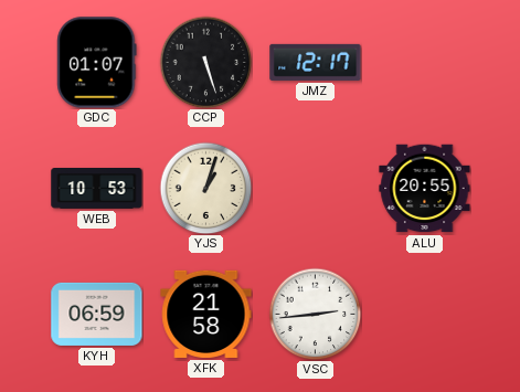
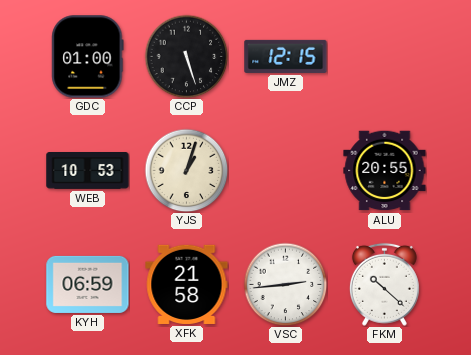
GDC: 01:07 -> 01:00 (88, 57)
JMZ: 12:17 -> 12:15 (286, 56)
FKM: none -> 10:22 (384, 284)
